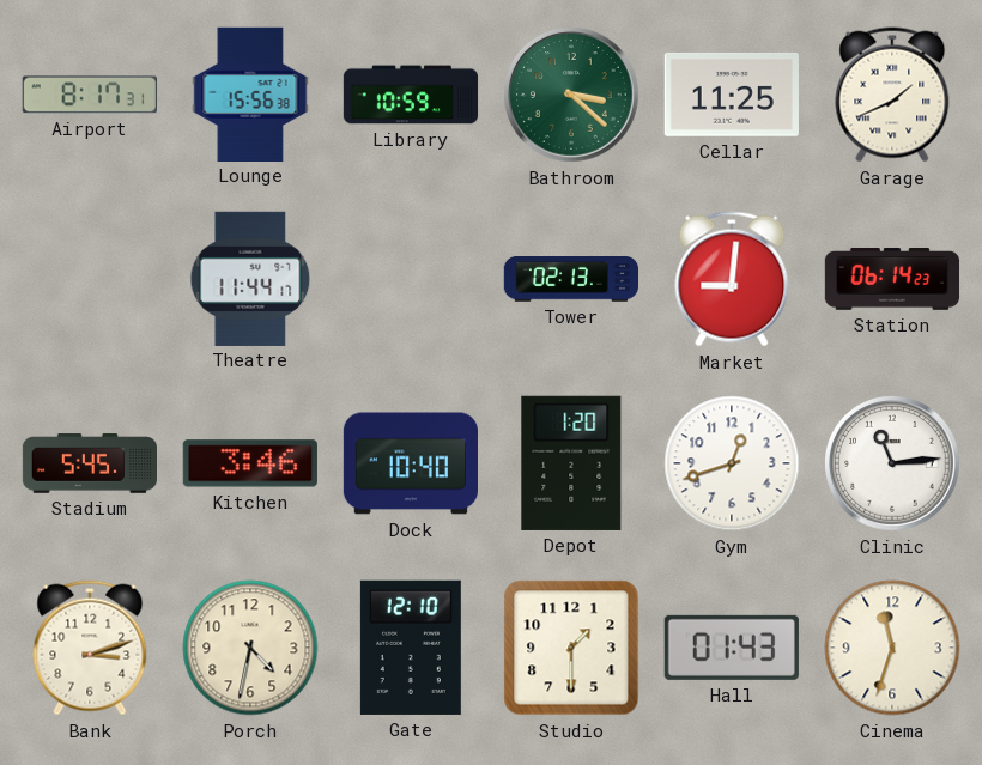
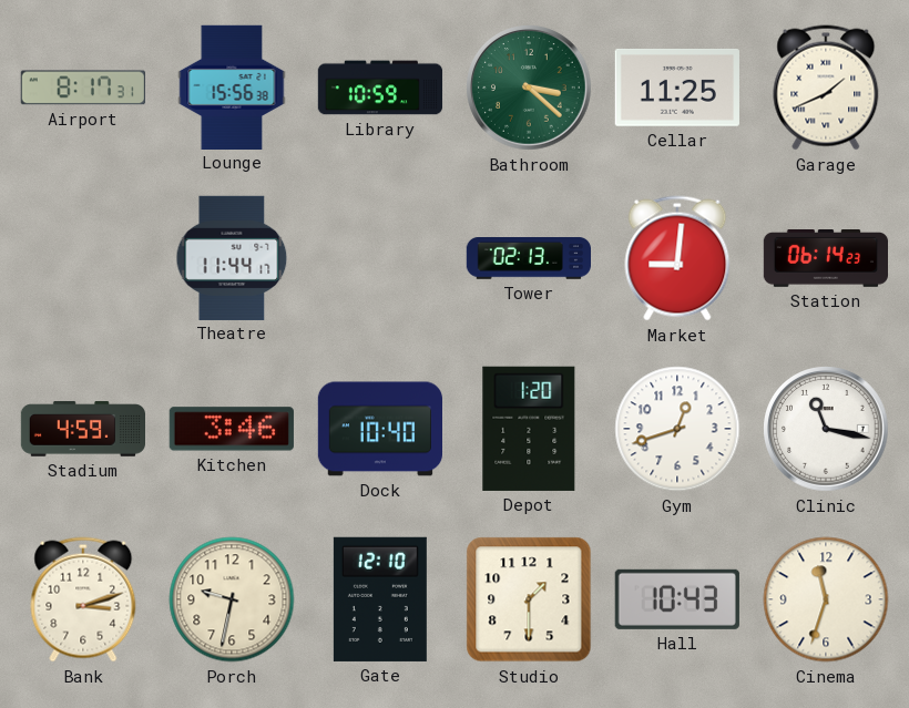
Stadium: 5:45 -> 4:59 (82, 429)
Clinic: 11:14 -> 11:17 (826, 429)
Porch: 4:32 -> 9:32 (232, 599)
Hall: 01:43 -> 10:43 (677, 599)
